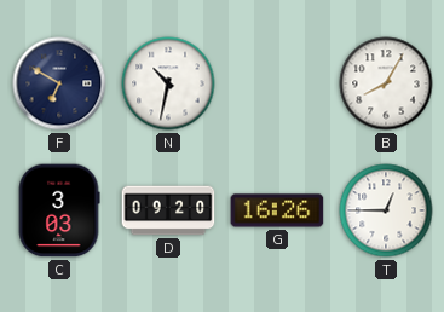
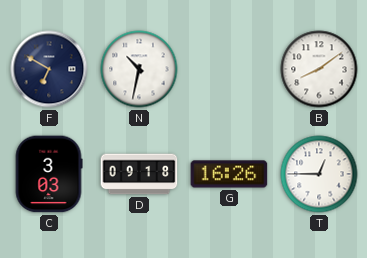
B: 8:05 -> 8:09 (319, 69)
D: 09:20 -> 09:18 (139, 174)
